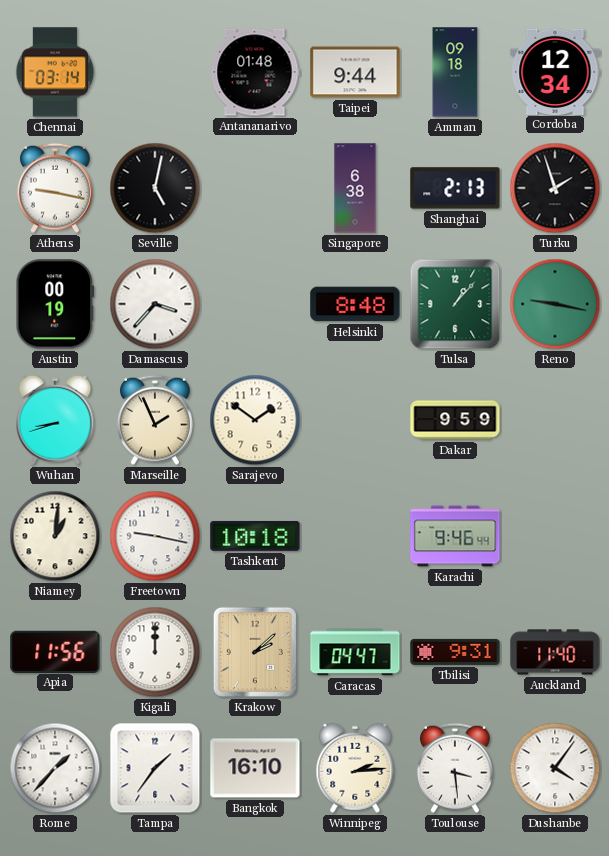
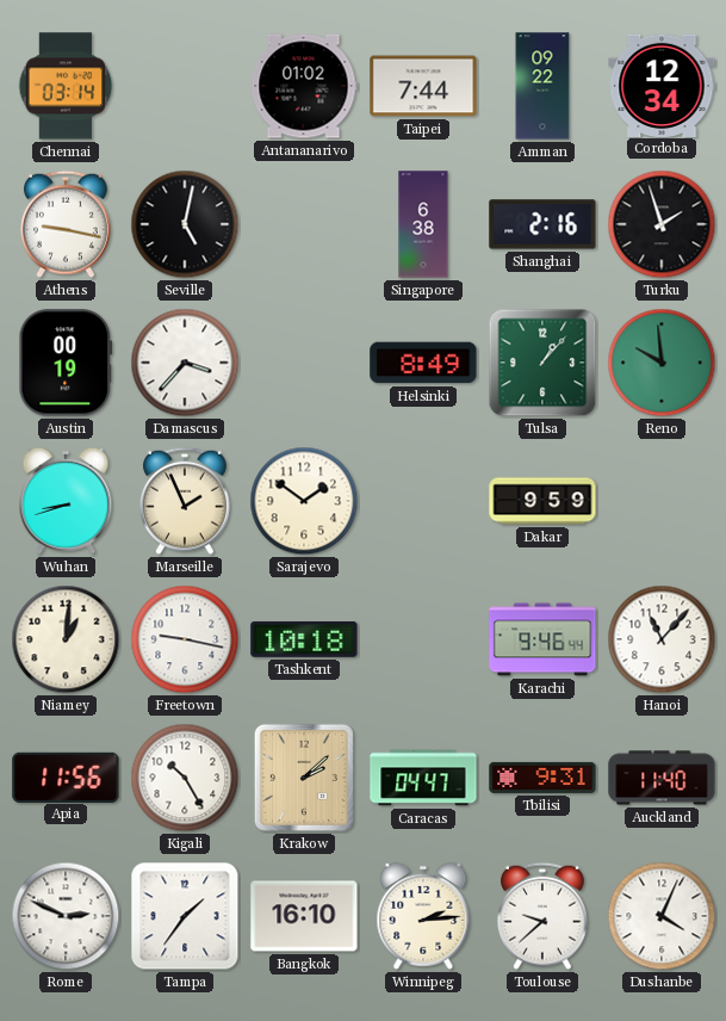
Antananarivo: 01:48 -> 01:02 (304, 86)
Taipei: 9:44 -> 7:44 (423, 86)
Amman: 09:18 -> 09:22 (542, 86)
Shanghai: 2:13 -> 2:16 (542, 224)
Helsinki: 8:48 -> 8:49 (423, 363)
Reno: 9:17 -> 9:59 (662, 363)
Hanoi: none -> 11:07 (662, 639)
Kigali: 12:00 -> 10:25 (185, 778)
Rome: 1:37 -> 2:49 (66, 916)
Toulouse: 3:29 -> 9:38 (542, 916)
Dushanbe: 4:06 -> 4:04 (662, 916)
